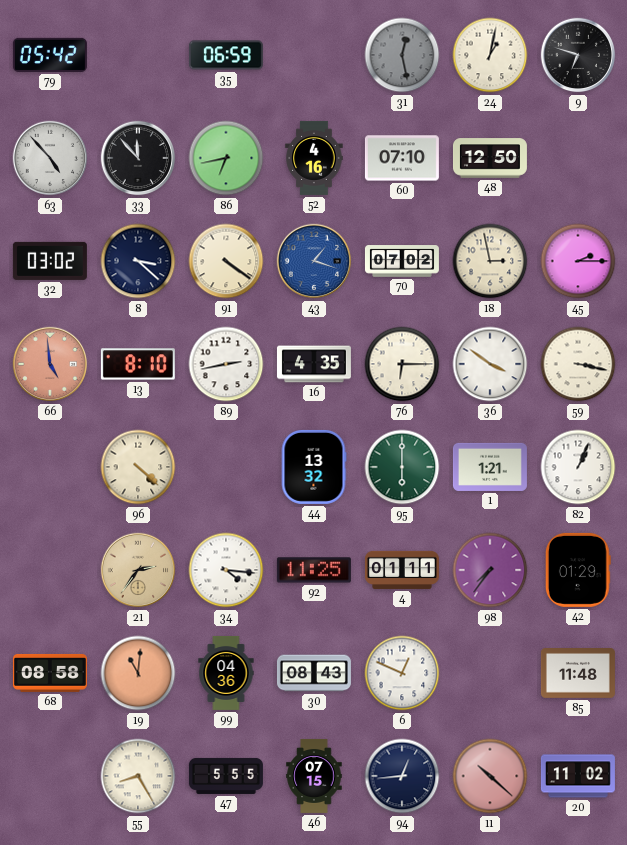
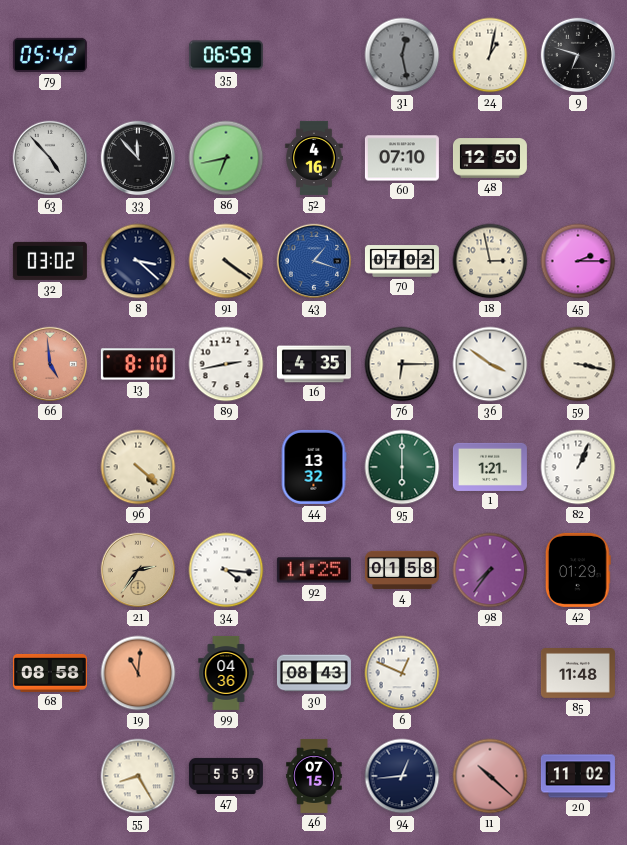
4: 01:11 -> 01:58 (402, 570)
47: 5:55 -> 5:59 (226, 776)
